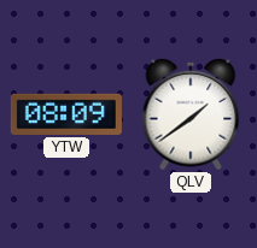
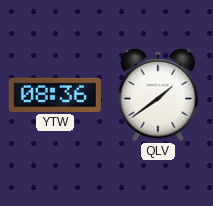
YTW: 08:09 -> 08:36 (55, 95)
